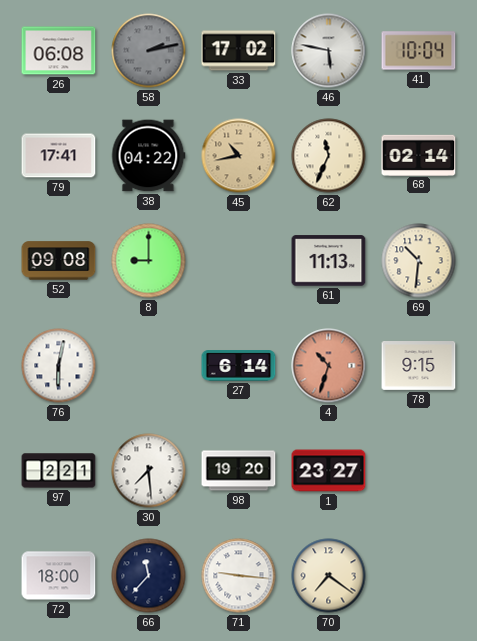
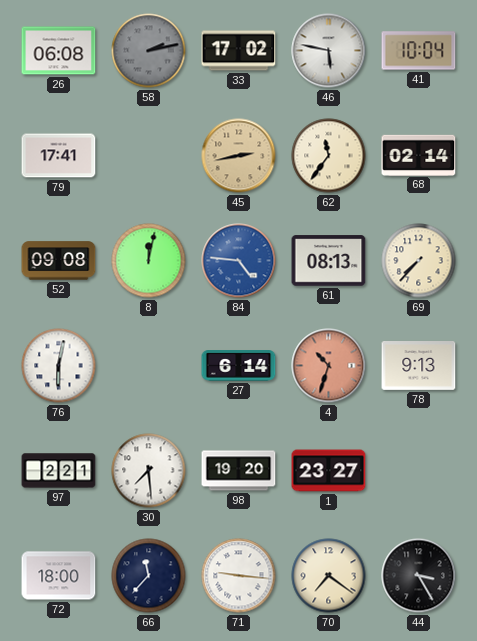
38: 04:22 -> none (149, 156)
45: 10:43 -> 2:43 (239, 156)
62: 11:34 -> 11:36 (329, 156)
8: 9:00 -> 12:02 (149, 261)
84: none -> 4:46 (239, 261)
61: 11:13 -> 08:13 (329, 261)
69: 10:31 -> 7:37 (419, 261)
78: 9:15 -> 9:13 (419, 366)
44: none -> 3:25 (419, 576)
